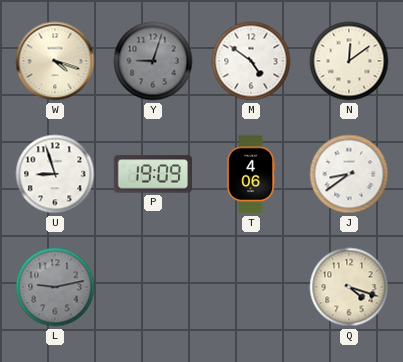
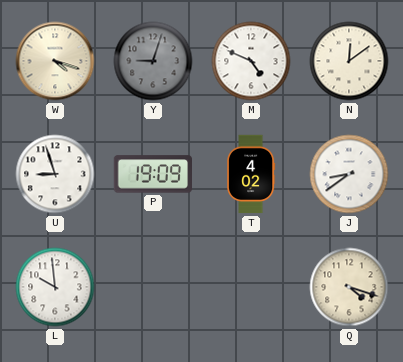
M: 4:51 -> 4:49 (251, 61)
T: 4:06 -> 4:02 (252, 174)
L: 9:13 -> 9:59 (55, 287)
L dial: grey -> white (55, 287)
